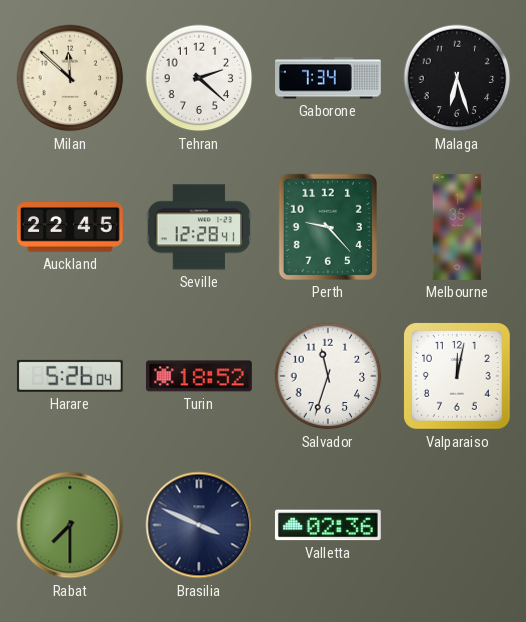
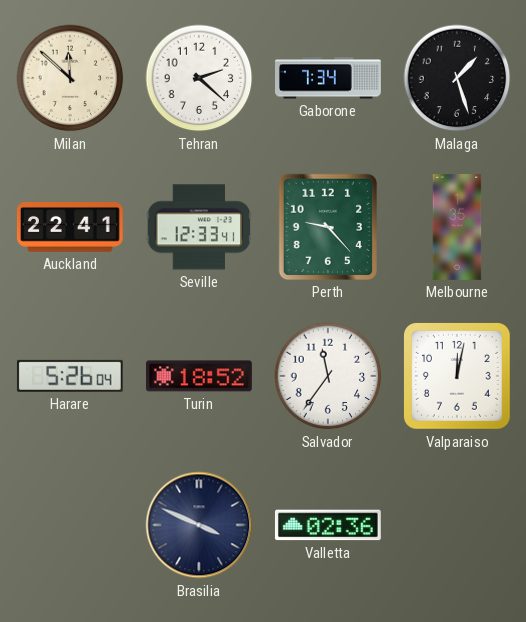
Malaga: 6:27 -> 1:27 (457, 78)
Auckland: 22:45 -> 22:41 (70, 228)
Seville: 12:28 -> 12:33 (199, 227)
Salvador: 11:33 -> 11:36 (328, 376)
Rabat: 7:30 -> none (70, 525)
